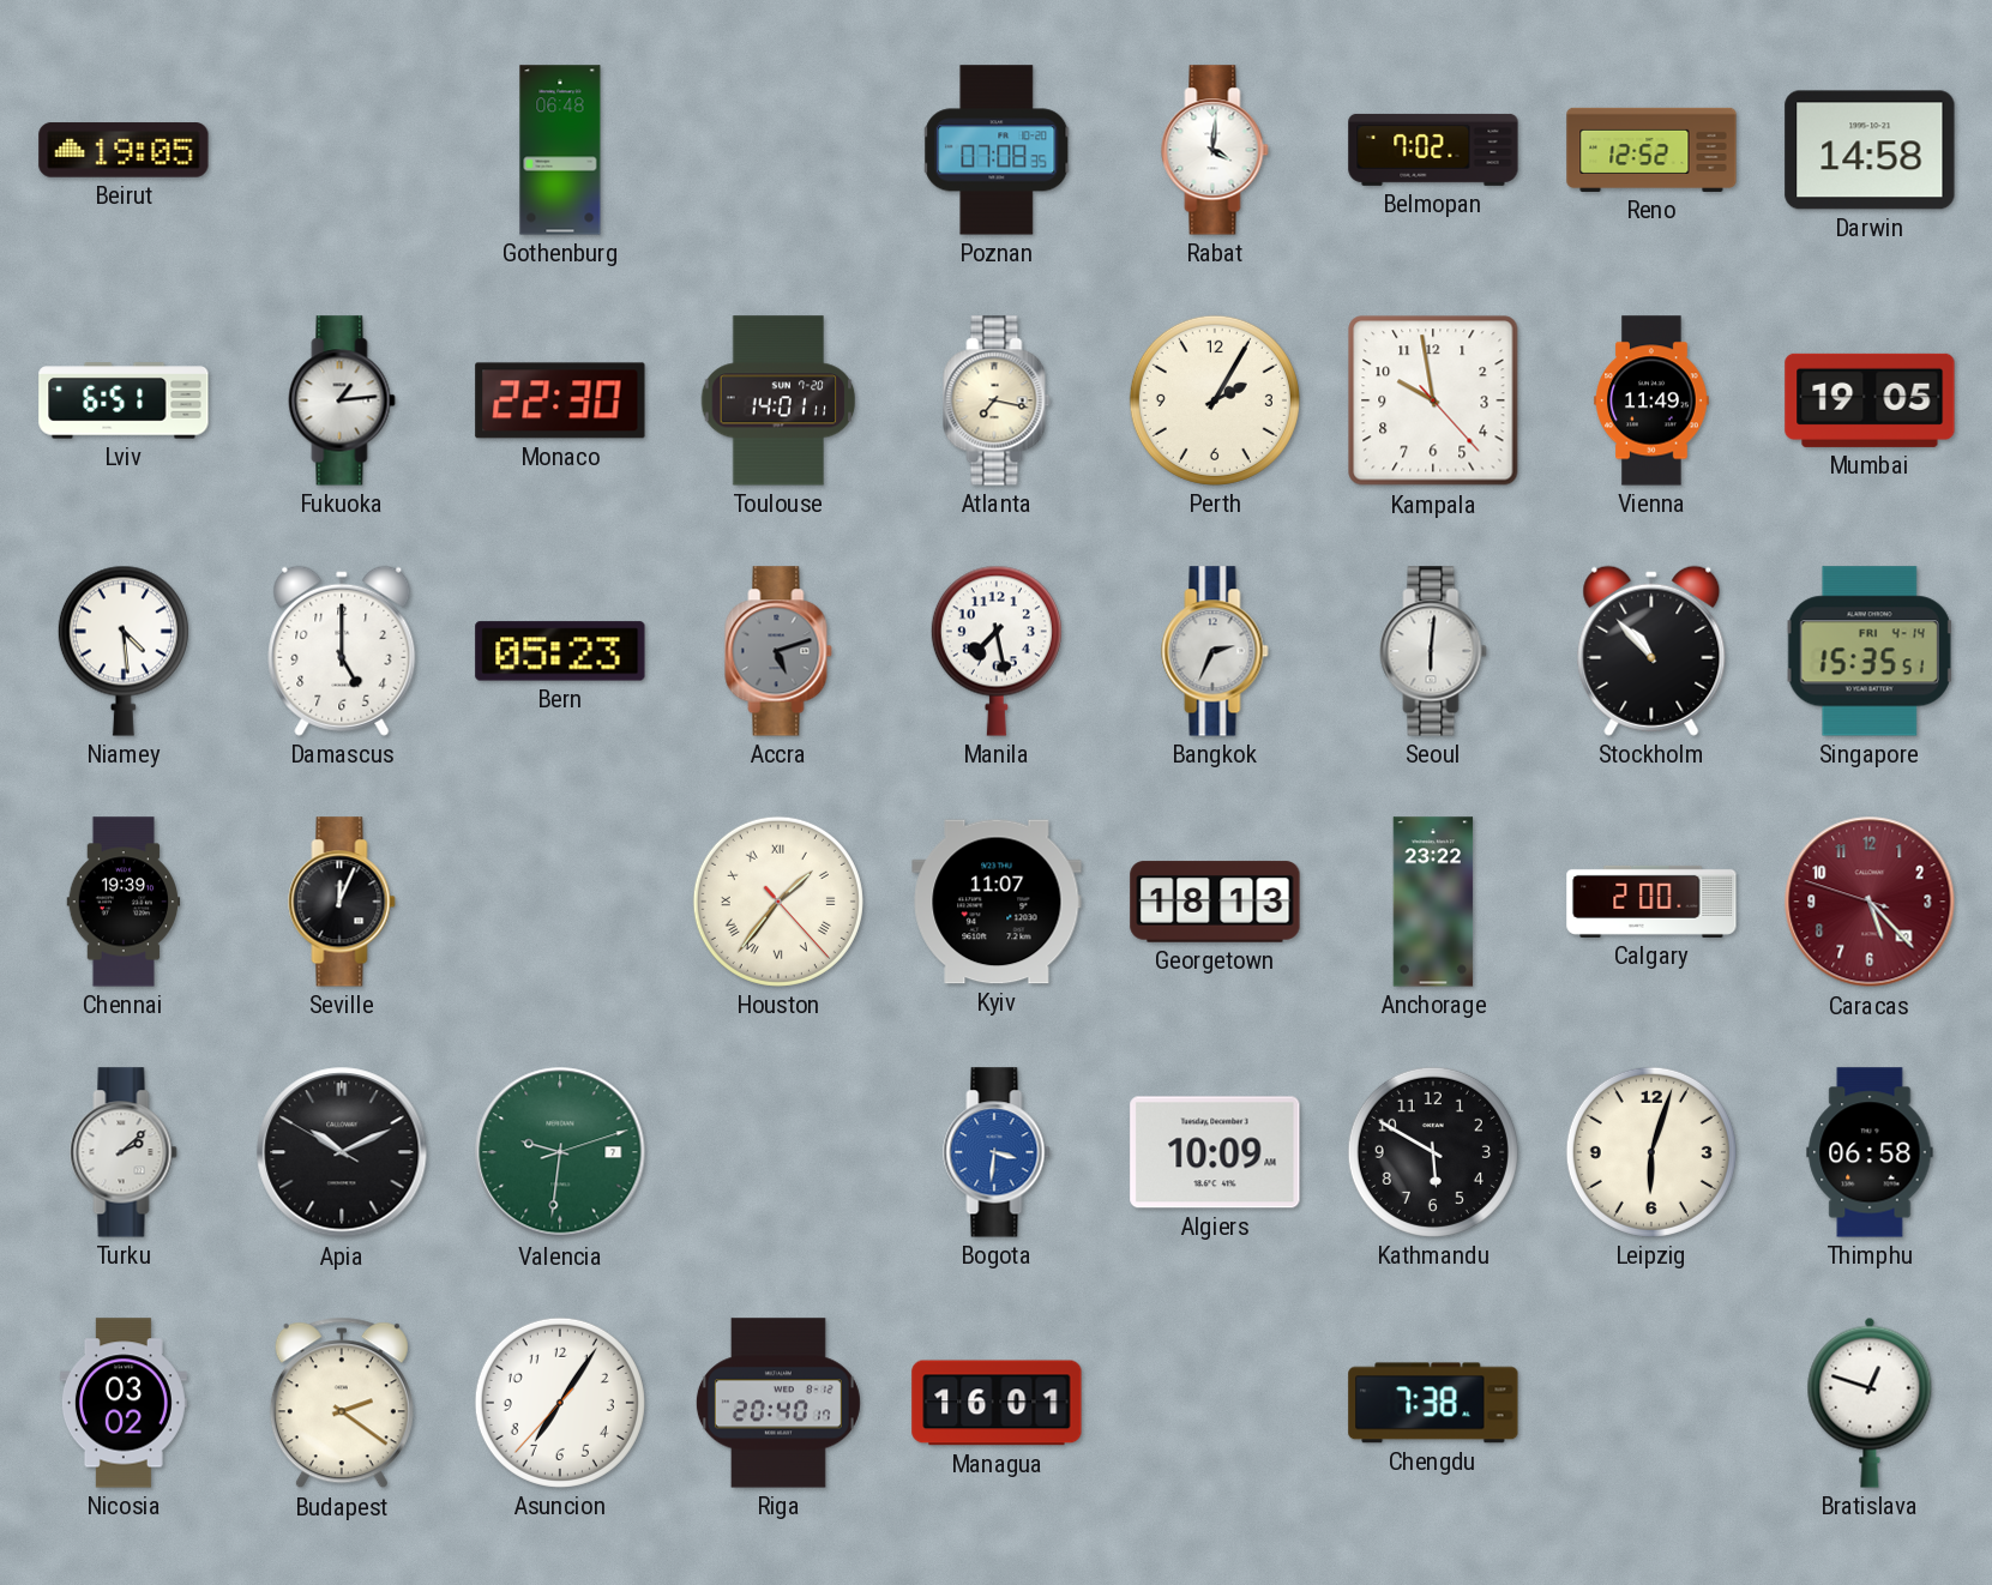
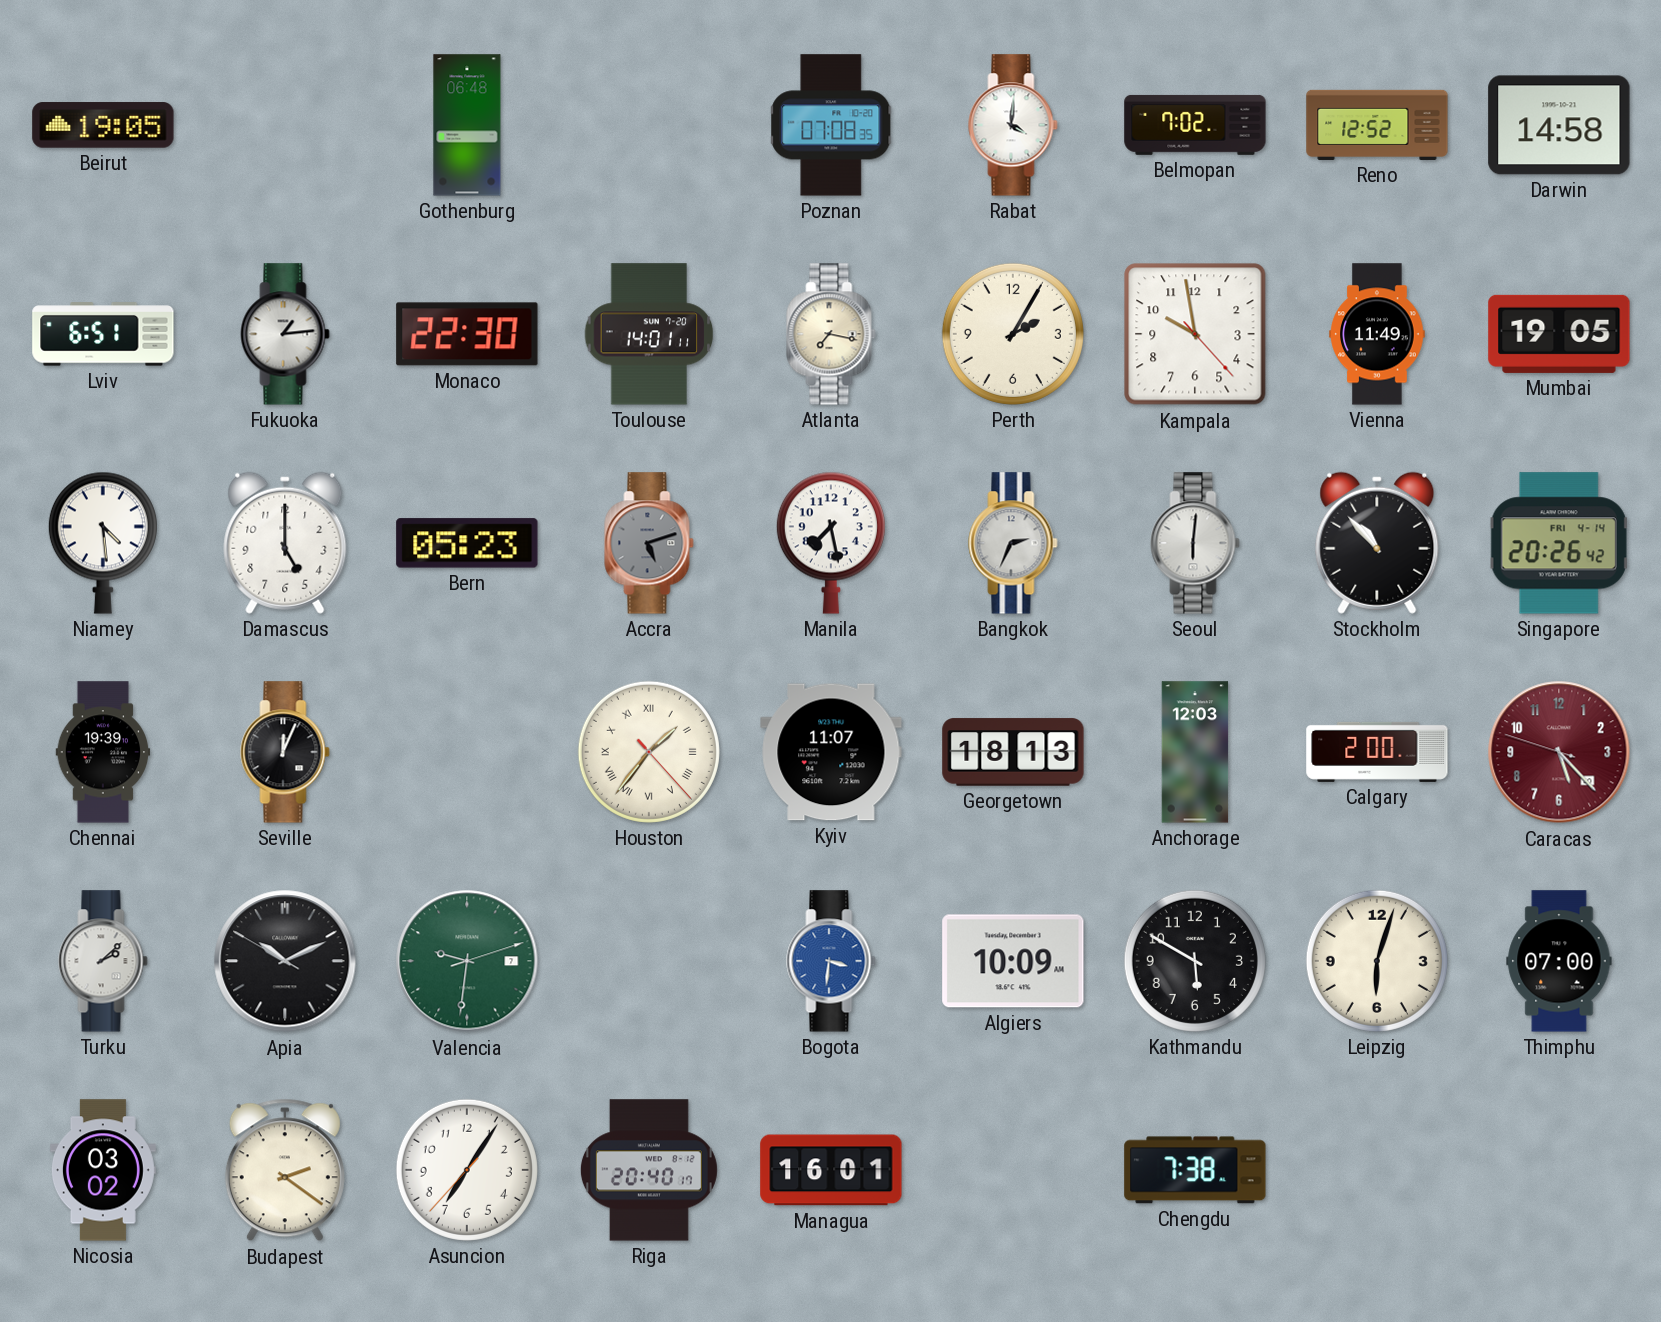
Singapore: 15:35 -> 20:26 (1559, 543)
Anchorage: 23:22 -> 12:03 (1195, 752)
Thimphu: 06:58 -> 07:00 (1559, 961)
Bratislava: 12:48 -> none (1870, 1403)
